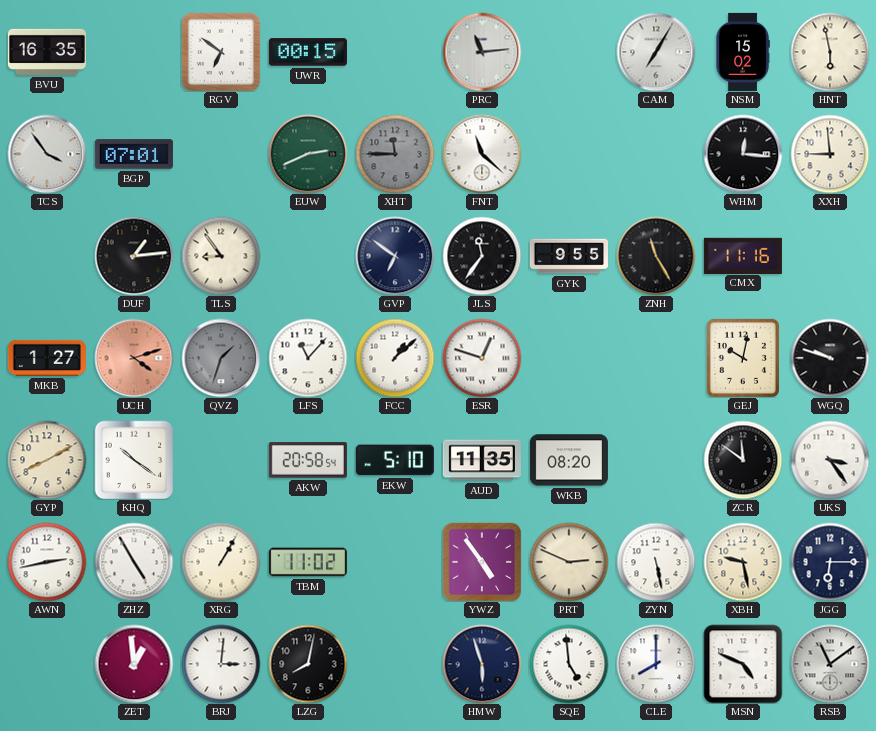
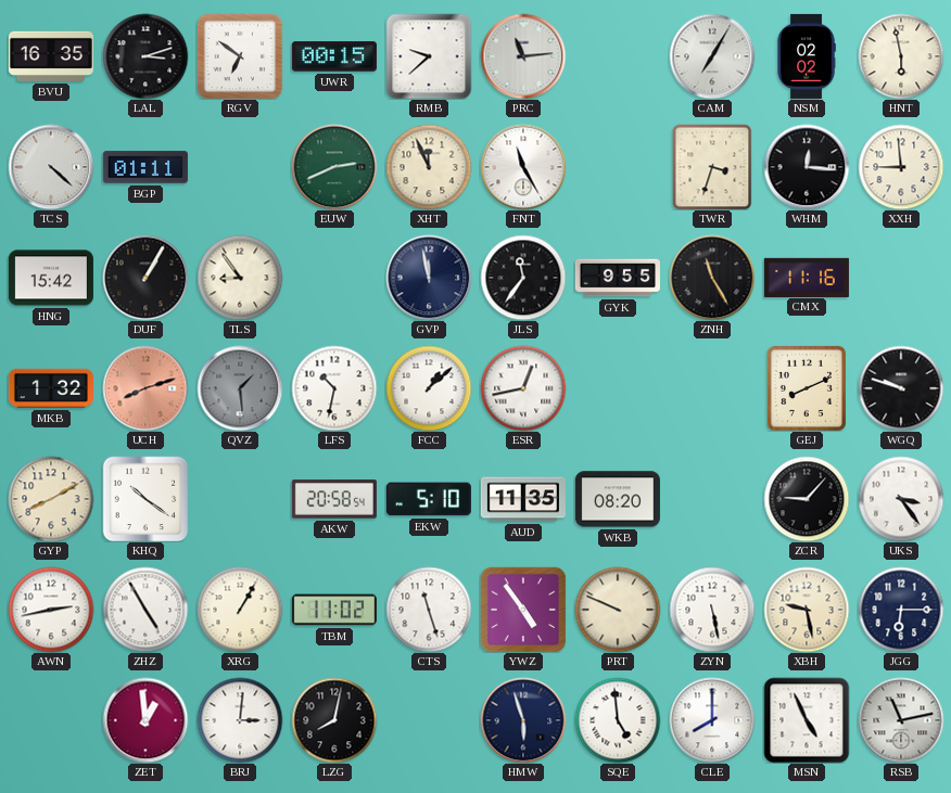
LAL: none -> 3:12 (145, 56)
RMB: none -> 9:38 (429, 56)
NSM: 15:02 -> 02:02 (807, 56)
TCS: 3:54 -> 4:22 (51, 167)
BGP: 07:01 -> 01:11 (145, 167)
XHT: 11:45 -> 11:56 (429, 167)
XHT dial: grey -> cream (429, 167)
FNT: 11:22 -> 11:25 (523, 167)
TWR: none -> 3:33 (712, 167)
HNG: none -> 15:42 (51, 278)
DUF: 1:14 -> 1:05 (145, 278)
GVP: 6:51 -> 11:58 (429, 278)
MKB: 1:27 -> 1:32 (51, 388)
UCH: 4:12 -> 8:12 (145, 388)
QVZ: 1:33 -> 1:29 (240, 388)
LFS: 11:07 -> 10:32 (334, 388)
ESR: 12:48 -> 12:43 (523, 388)
GEJ: 10:02 -> 8:11 (807, 388)
ZCR: 11:51 -> 9:07 (807, 499)
CTS: none -> 11:27 (429, 610)
PRT: 2:49 -> 9:49 (618, 610)
MSN: 4:49 -> 4:56 (807, 720)
RSB: 11:09 -> 11:13 (901, 720)
